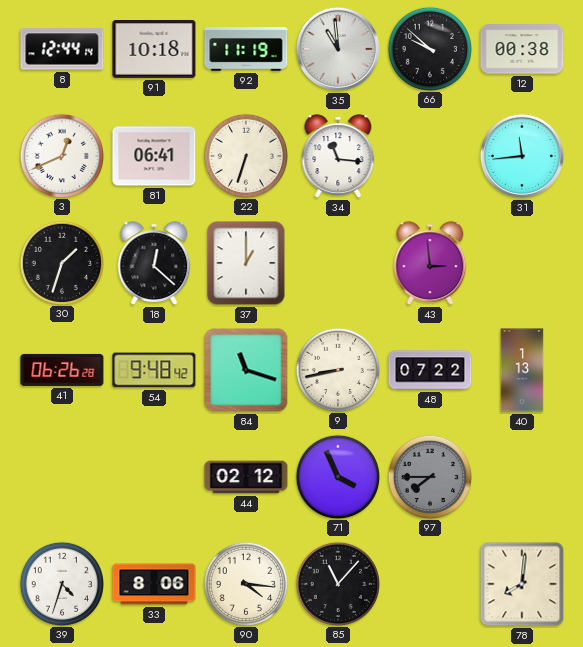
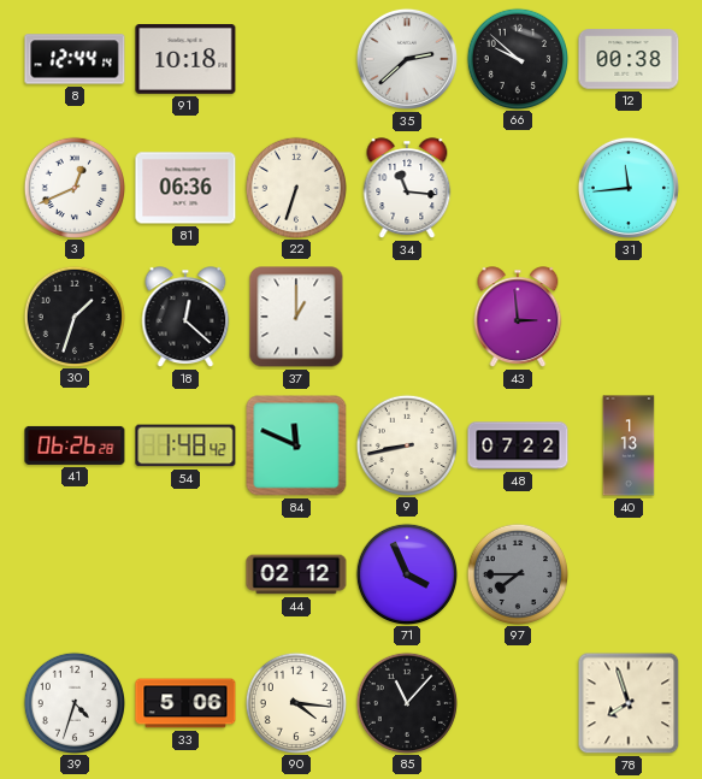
92: 11:19 -> none (246, 49)
35: 10:59 -> 2:38 (407, 59)
81: 06:41 -> 06:36 (185, 188)
54: 9:48 -> 1:48 (185, 445)
84: 11:18 -> 11:49 (296, 445)
33: 8:06 -> 5:06 (185, 703)
78: 8:01 -> 7:57 (629, 703)
